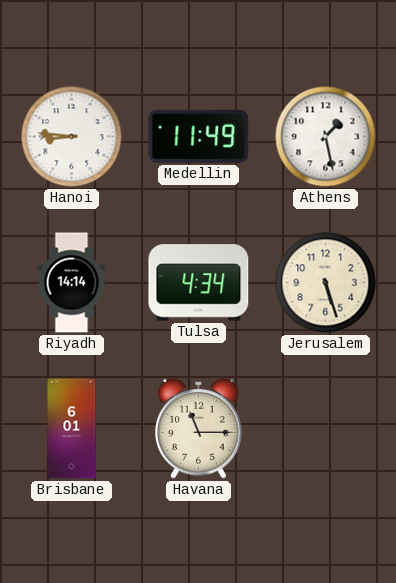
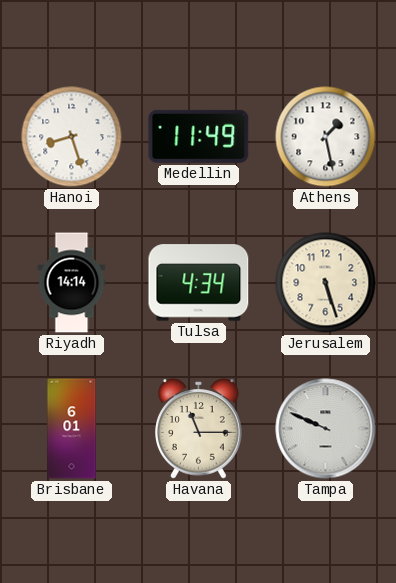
Hanoi: 8:46 -> 8:27 (72, 137)
Tampa: none -> 9:49 (326, 429)
